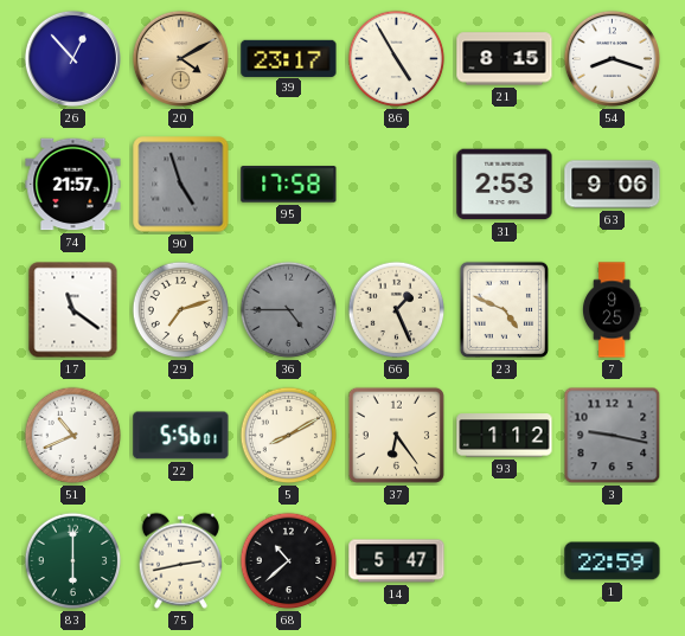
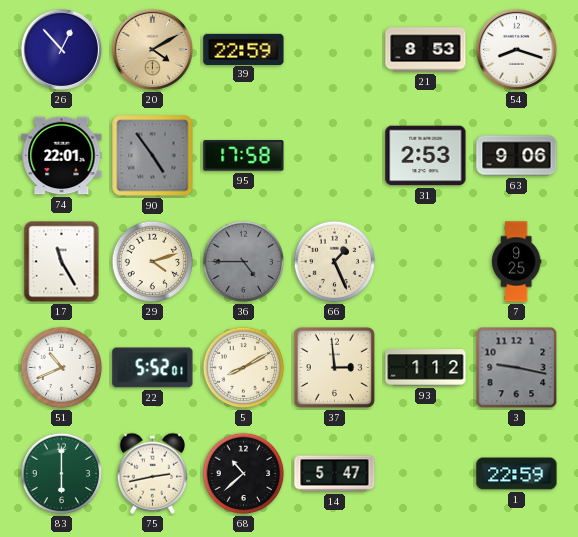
39: 23:17 -> 22:59 (244, 49)
86: 4:55 -> none (397, 59)
21: 8:15 -> 8:53 (426, 50)
74: 21:57 -> 22:01 (62, 156)
90: 4:57 -> 4:54 (153, 156)
17: 11:21 -> 11:25 (62, 262)
29: 7:12 -> 4:12 (153, 262)
23: 4:49 -> none (505, 310)
22: 5:56 -> 5:52 (153, 368)
37: 6:24 -> 2:59 (334, 367)
